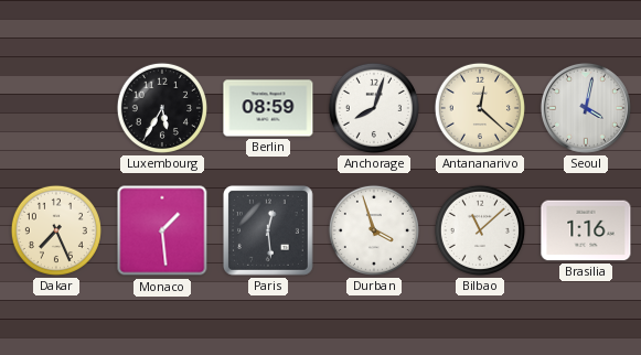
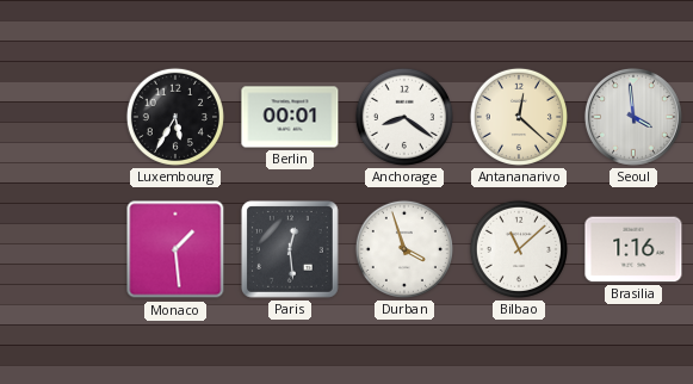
Berlin: 08:59 -> 00:01 (290, 117)
Anchorage: 8:03 -> 8:21 (404, 117)
Seoul: 4:02 -> 3:59 (633, 117)
Dakar: 7:26 -> none (56, 230)
